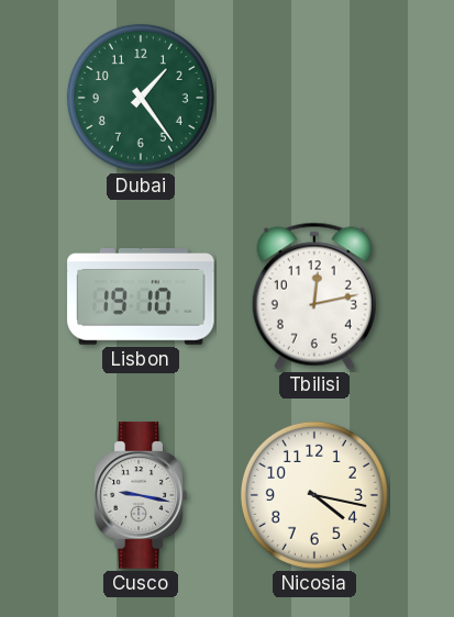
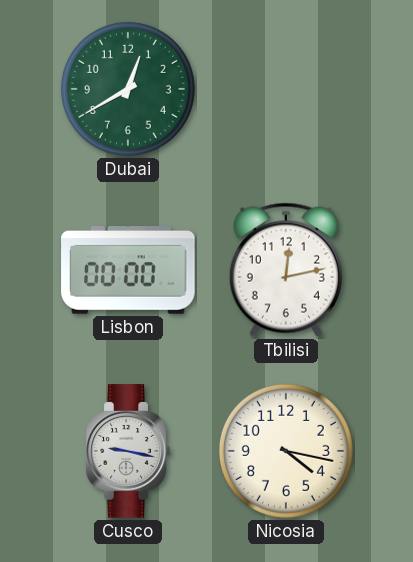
Dubai: 1:24 -> 12:40 (128, 89)
Lisbon: 19:10 -> 00:00 (128, 271)
